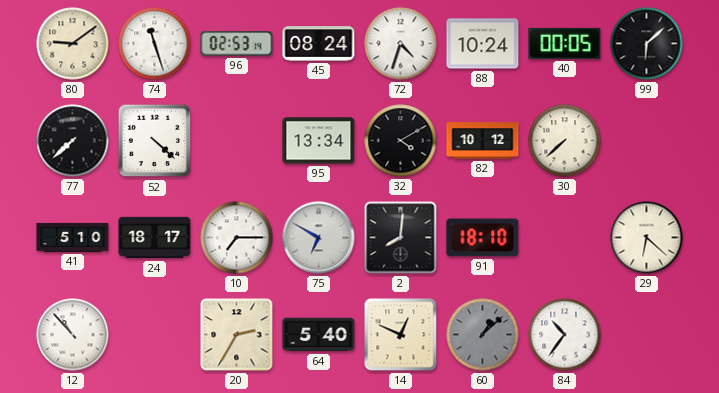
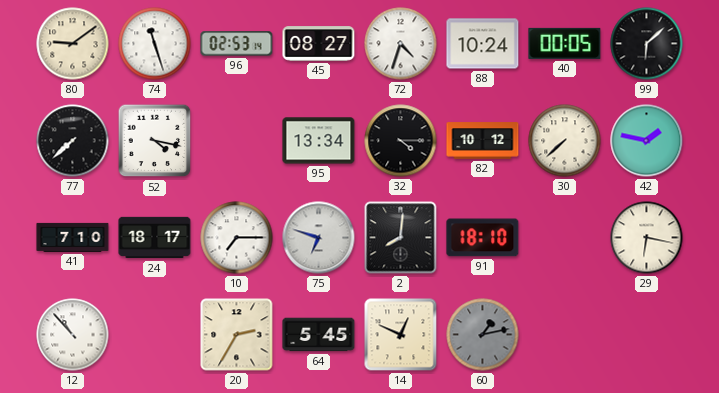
45: 08:24 -> 08:27 (319, 44)
52: 4:22 -> 4:17 (155, 141)
32: 4:10 -> 4:15 (401, 141)
42: none -> 1:47 (647, 141)
41: 5:10 -> 7:10 (73, 237)
75: 6:50 -> 6:48 (319, 238)
29: 6:22 -> 6:17 (647, 238)
64: 5:40 -> 5:45 (319, 335)
60: 1:08 -> 1:13 (483, 335)
84: 10:36 -> none (565, 335)
